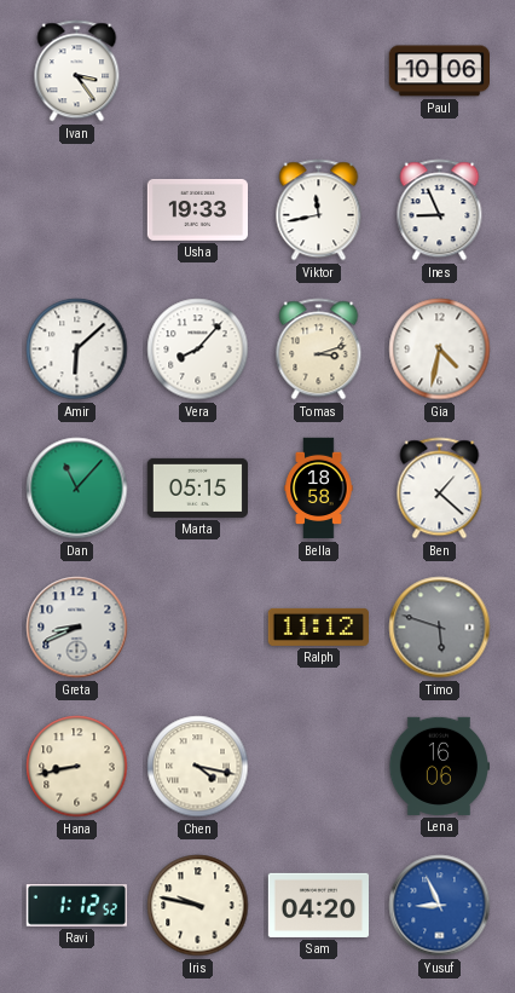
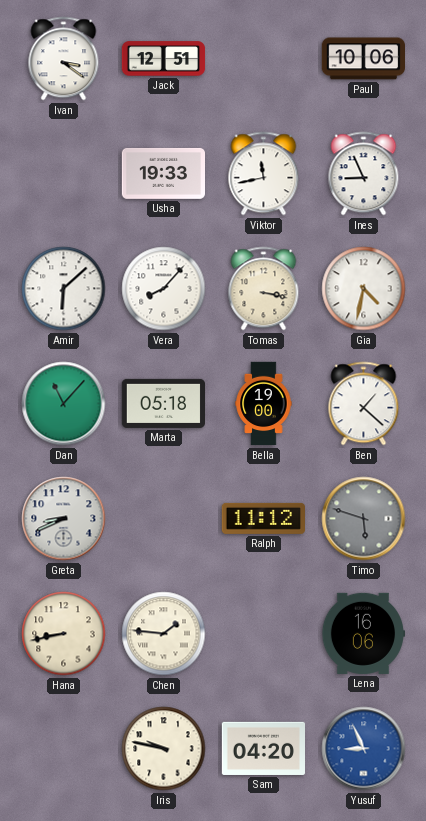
Ivan: 3:24 -> 3:21 (64, 59)
Jack: none -> 12:51 (164, 59)
Tomas: 3:12 -> 3:17 (264, 289)
Marta: 05:15 -> 05:18 (164, 403)
Bella: 18:58 -> 19:00 (264, 404)
Chen: 4:17 -> 1:46 (164, 634)
Ravi: 1:12 -> none (76, 906)
